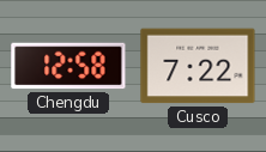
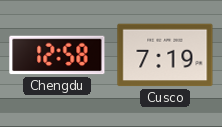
Cusco: 7:22 -> 7:19 (165, 55)
